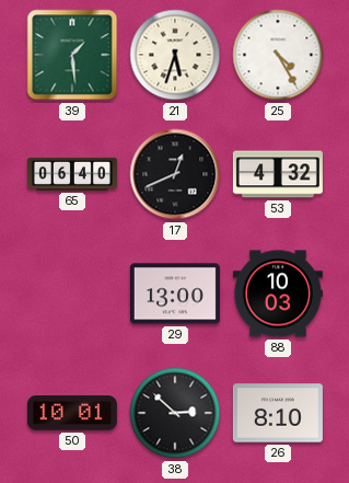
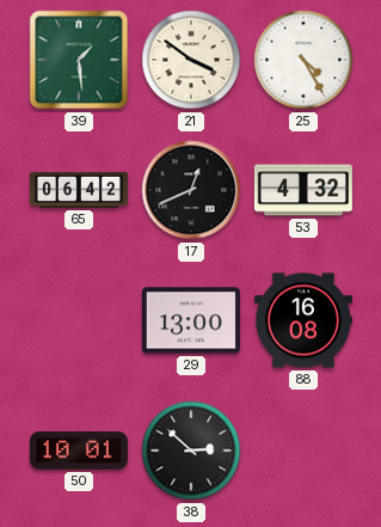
21: 5:33 -> 3:51 (191, 60)
65: 06:40 -> 06:42 (79, 190)
88: 10:03 -> 16:08 (303, 320)
26: 8:10 -> none (278, 413)
